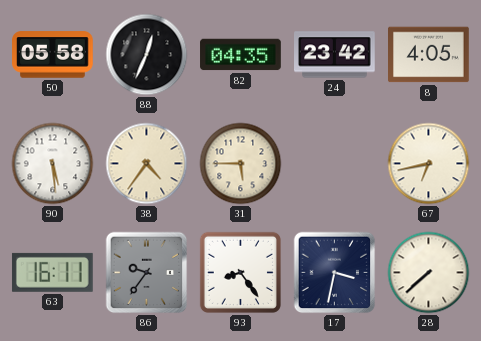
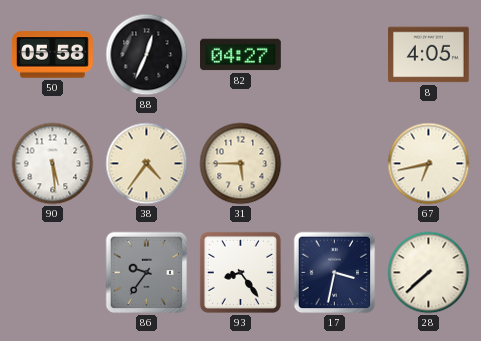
82: 04:35 -> 04:27 (241, 55)
24: 23:42 -> none (335, 55)
63: 16:11 -> none (52, 272)
